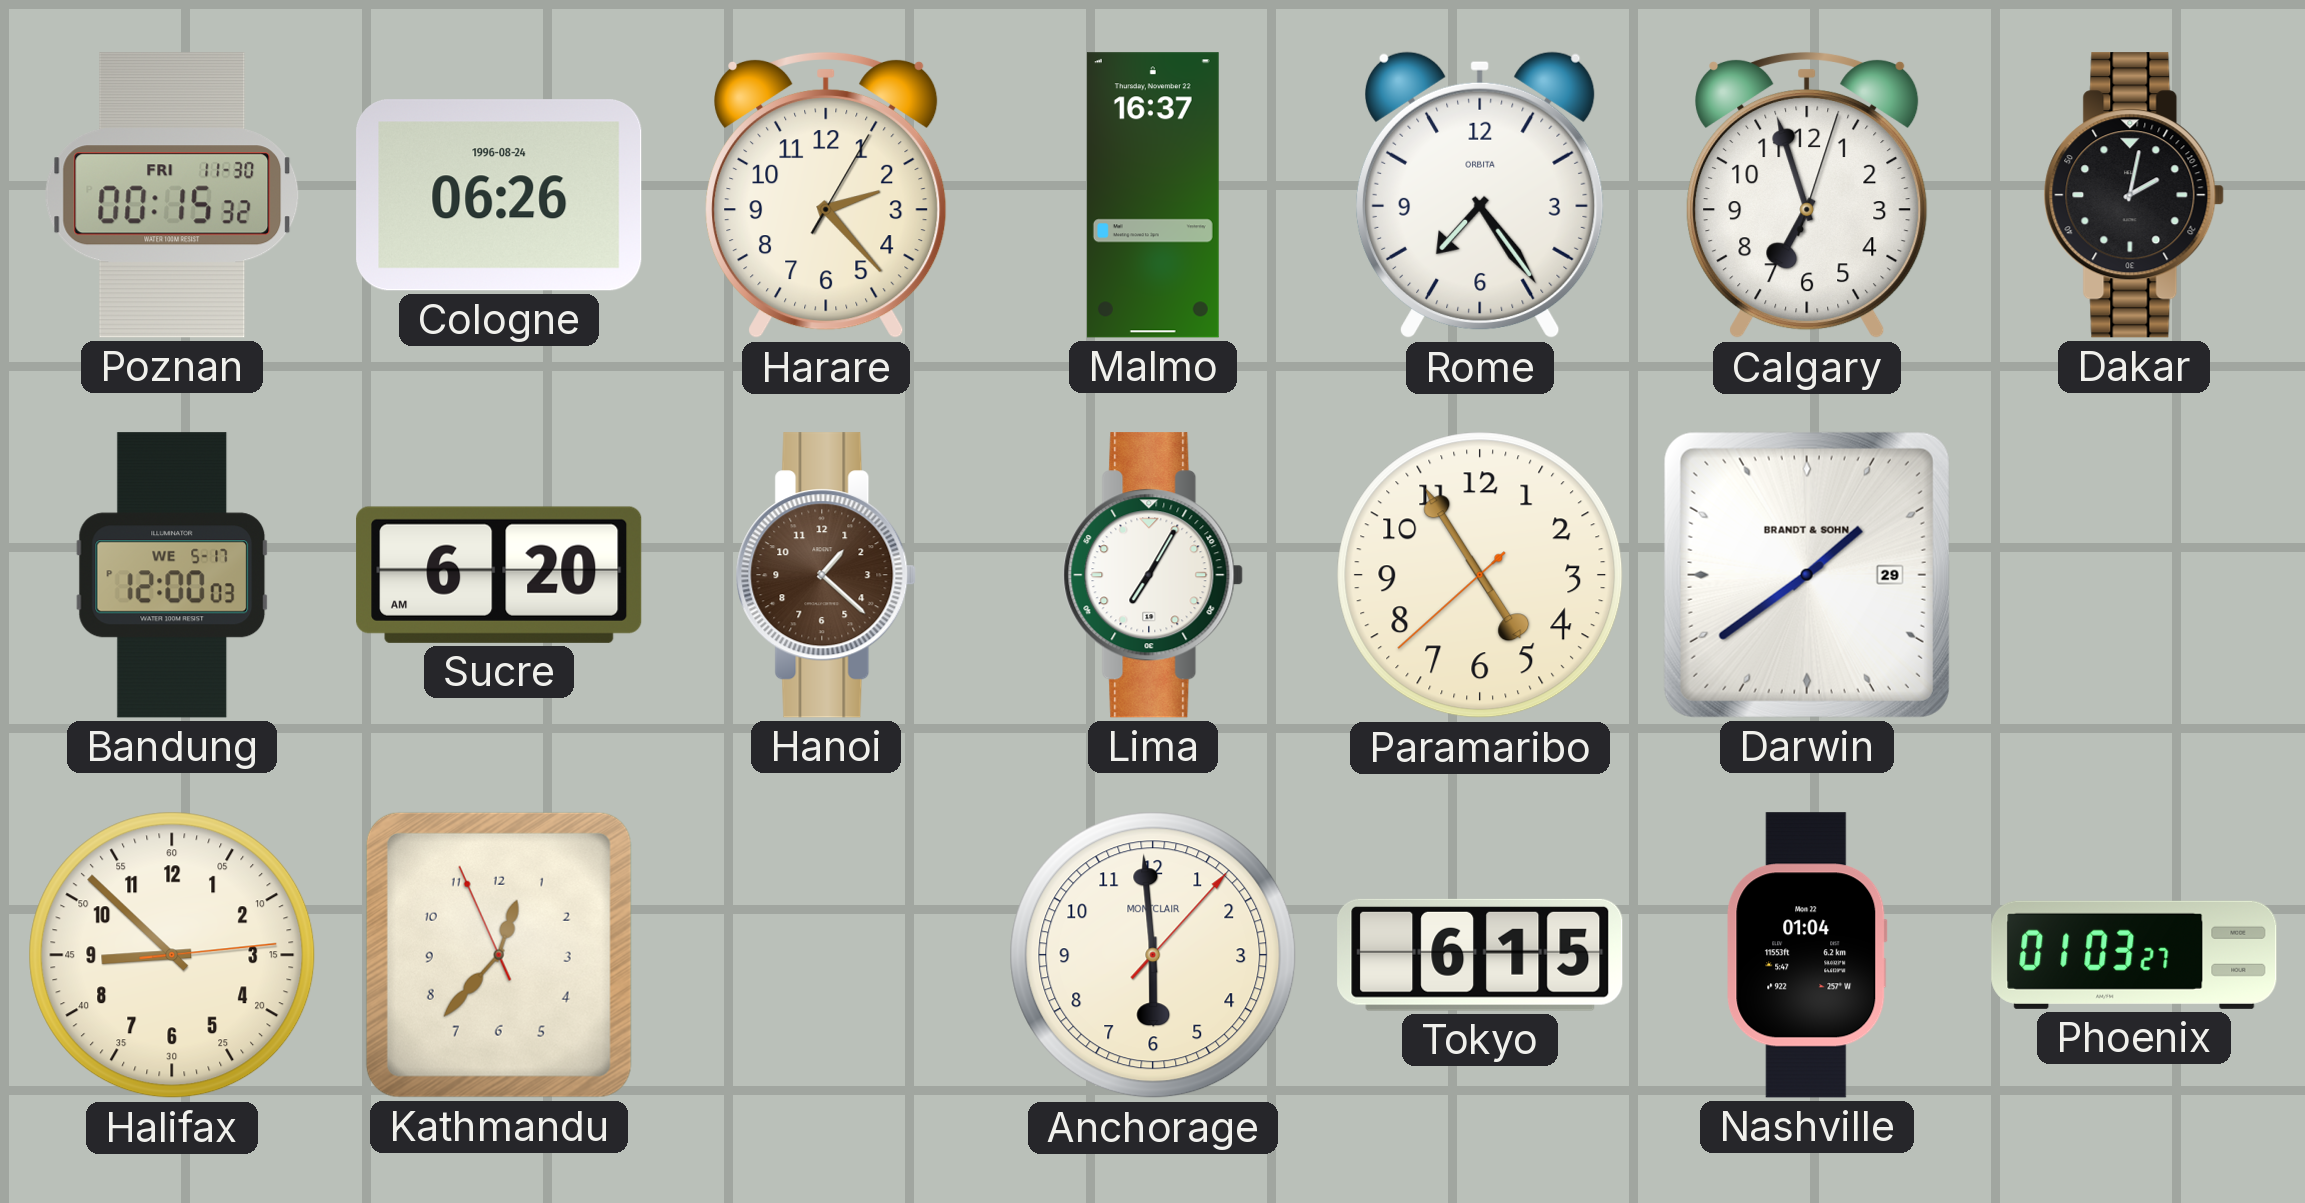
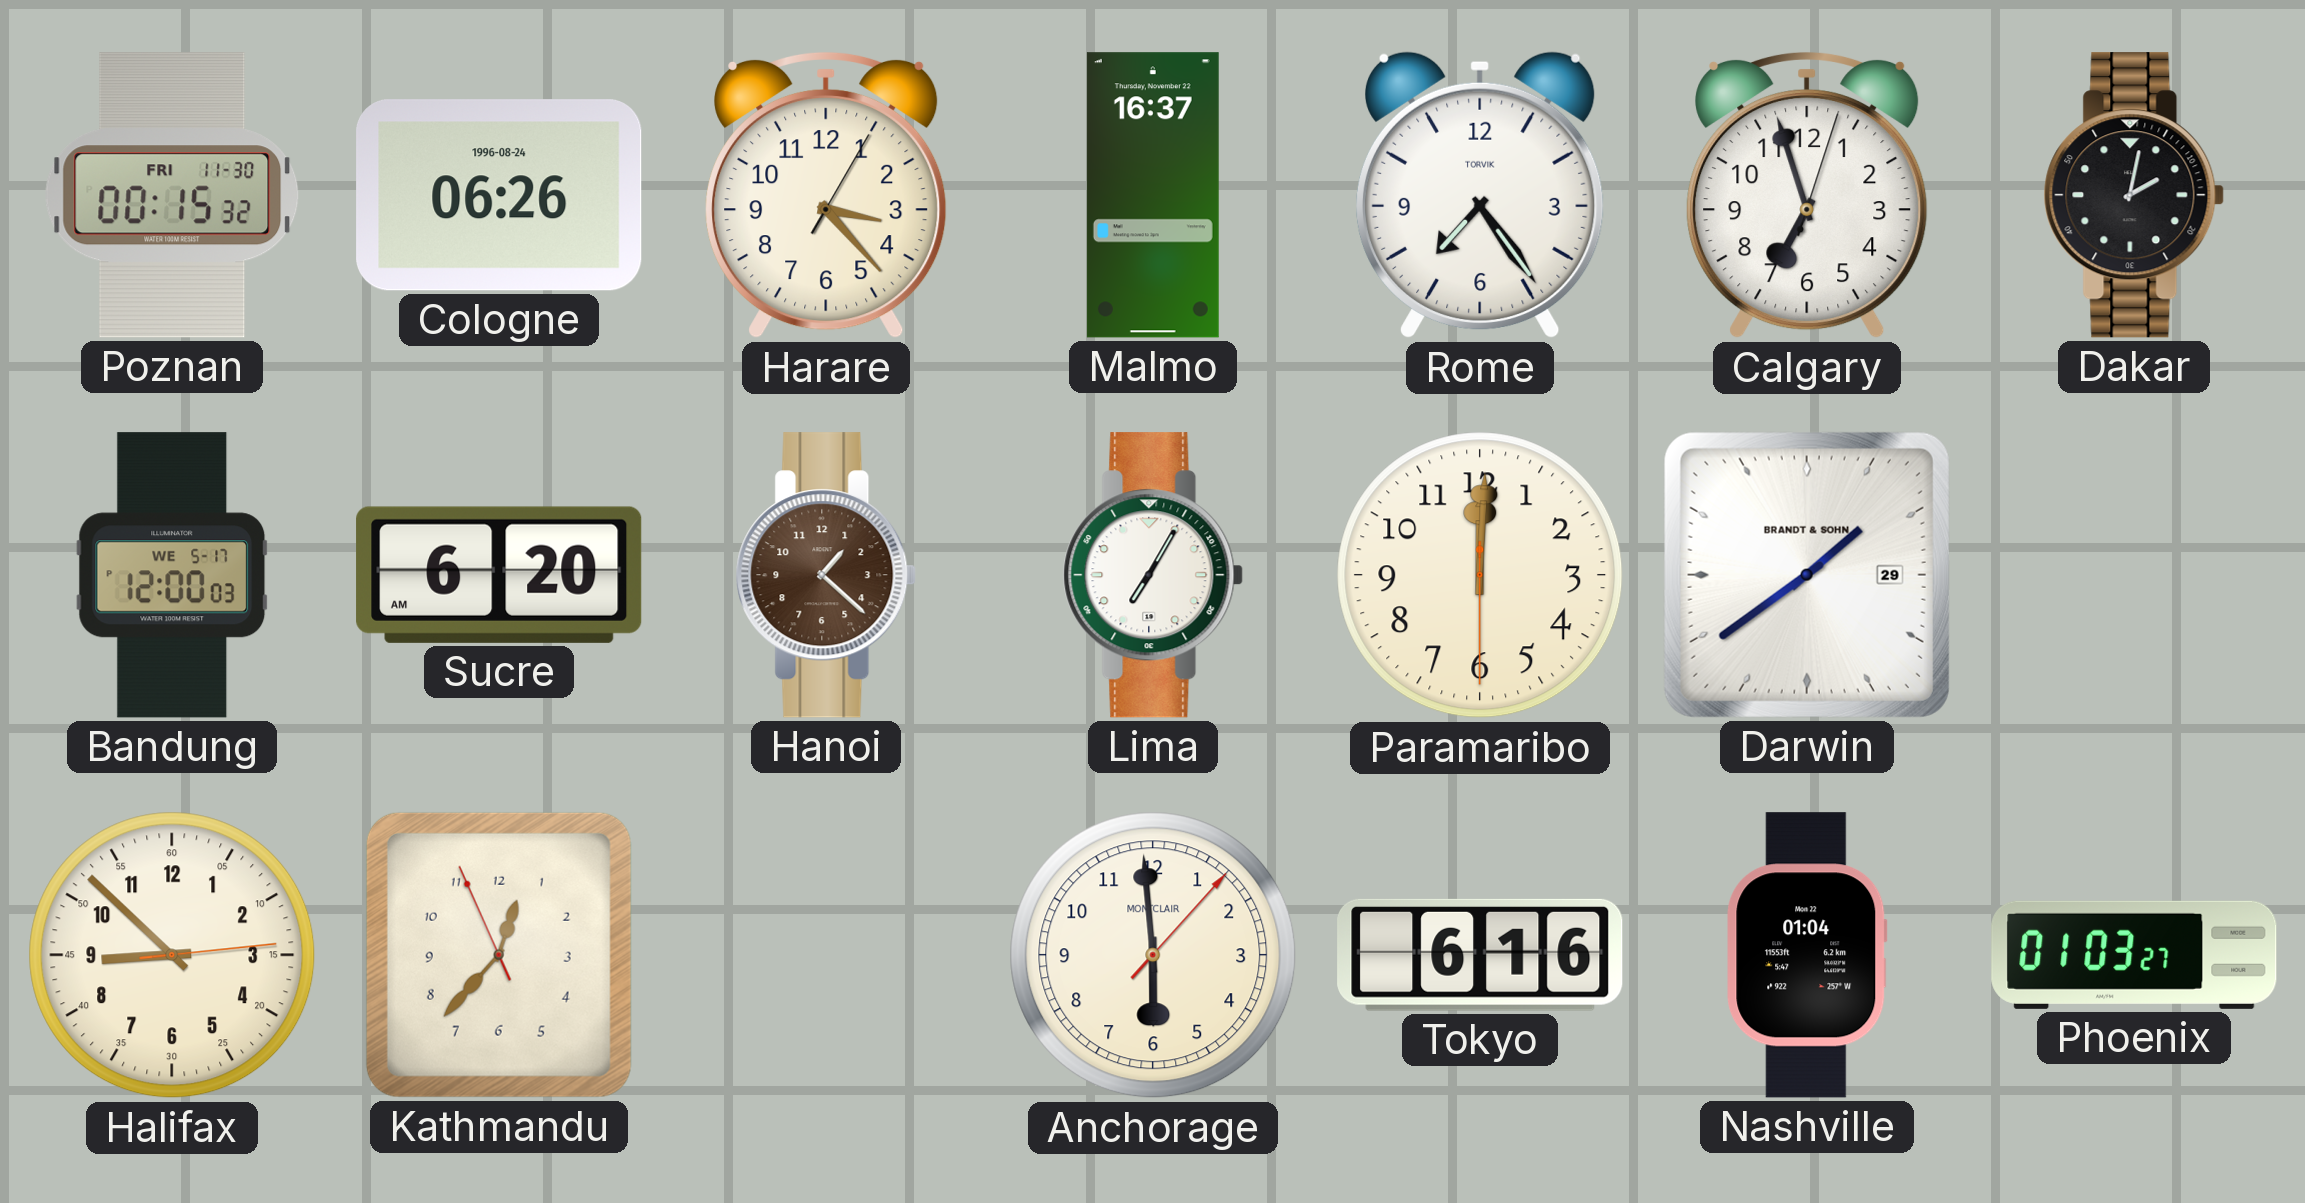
Harare: 2:23 -> 3:23 (826, 195)
Rome brand: ORBITA -> TORVIK (1480, 195)
Paramaribo: 4:54 -> 12:00 (1480, 575)
Tokyo: 6:15 -> 6:16 (1480, 955)
